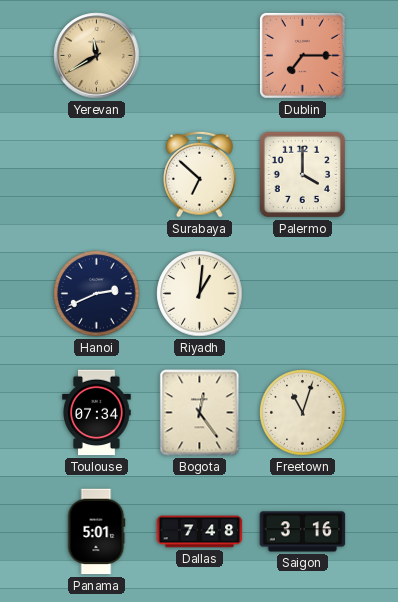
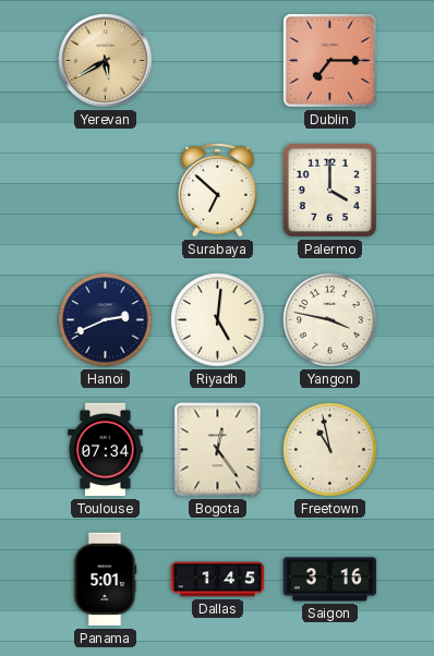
Yerevan: 11:40 -> 5:40 (106, 61)
Riyadh: 1:01 -> 5:01 (218, 320)
Yangon: none -> 3:47 (330, 320)
Freetown: 11:03 -> 10:58 (330, 450)
Dallas: 7:48 -> 1:45 (218, 580)
